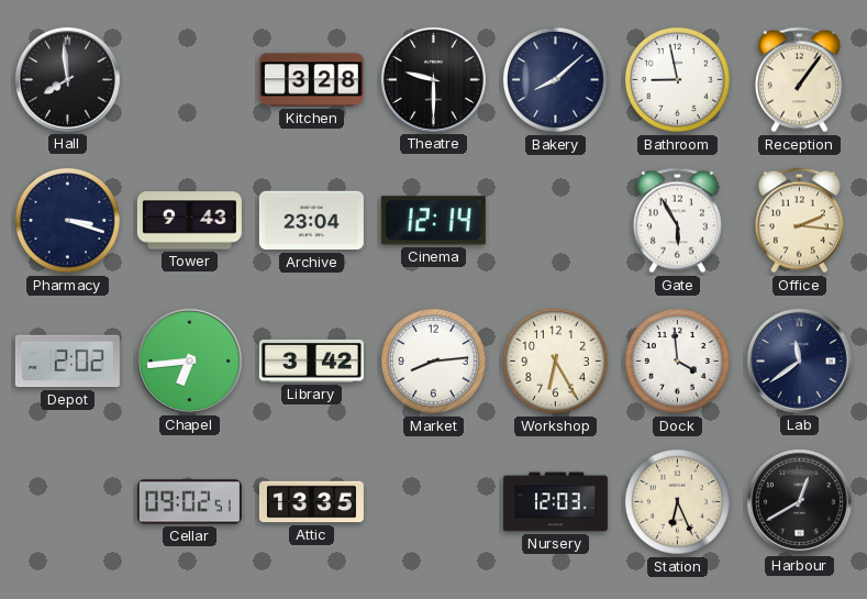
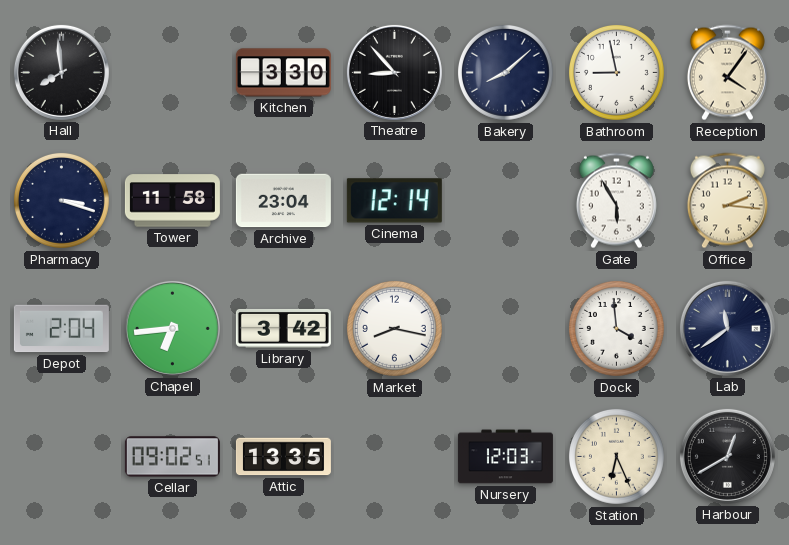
Kitchen: 3:28 -> 3:30 (283, 73)
Theatre: 9:30 -> 8:53 (394, 72)
Reception: 1:06 -> 4:06 (727, 73)
Tower: 9:43 -> 11:58 (172, 201)
Depot: 2:02 -> 2:04 (61, 329)
Market: 8:14 -> 8:17 (394, 328)
Workshop: 6:25 -> none (555, 360)
